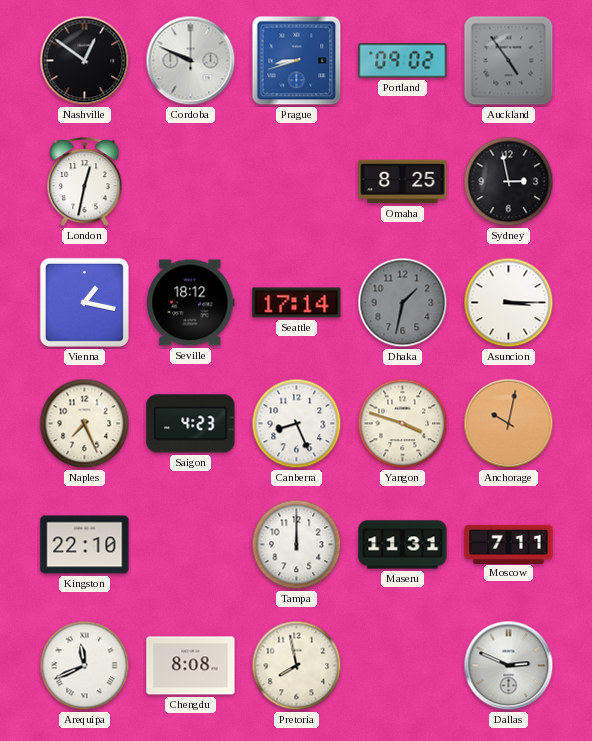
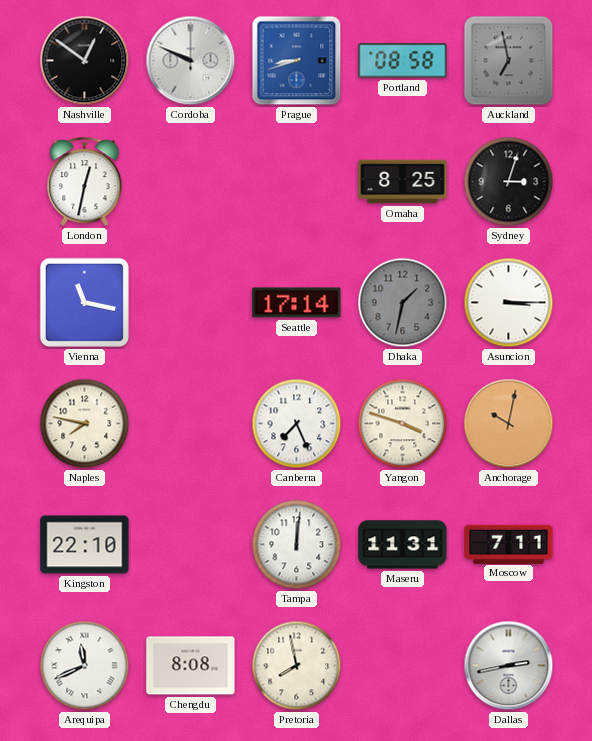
Portland: 09:02 -> 08:58 (403, 61)
Auckland: 4:54 -> 6:58 (509, 61)
Sydney: 2:58 -> 3:03 (509, 182)
Vienna: 1:17 -> 11:17 (84, 302)
Seville: 18:12 -> none (191, 303)
Naples: 7:26 -> 7:47 (85, 424)
Saigon: 4:23 -> none (191, 424)
Canberra: 8:26 -> 7:26 (297, 424)
Tampa: 12:00 -> 12:01 (297, 545)
Dallas: 2:49 -> 2:43 (509, 666)
